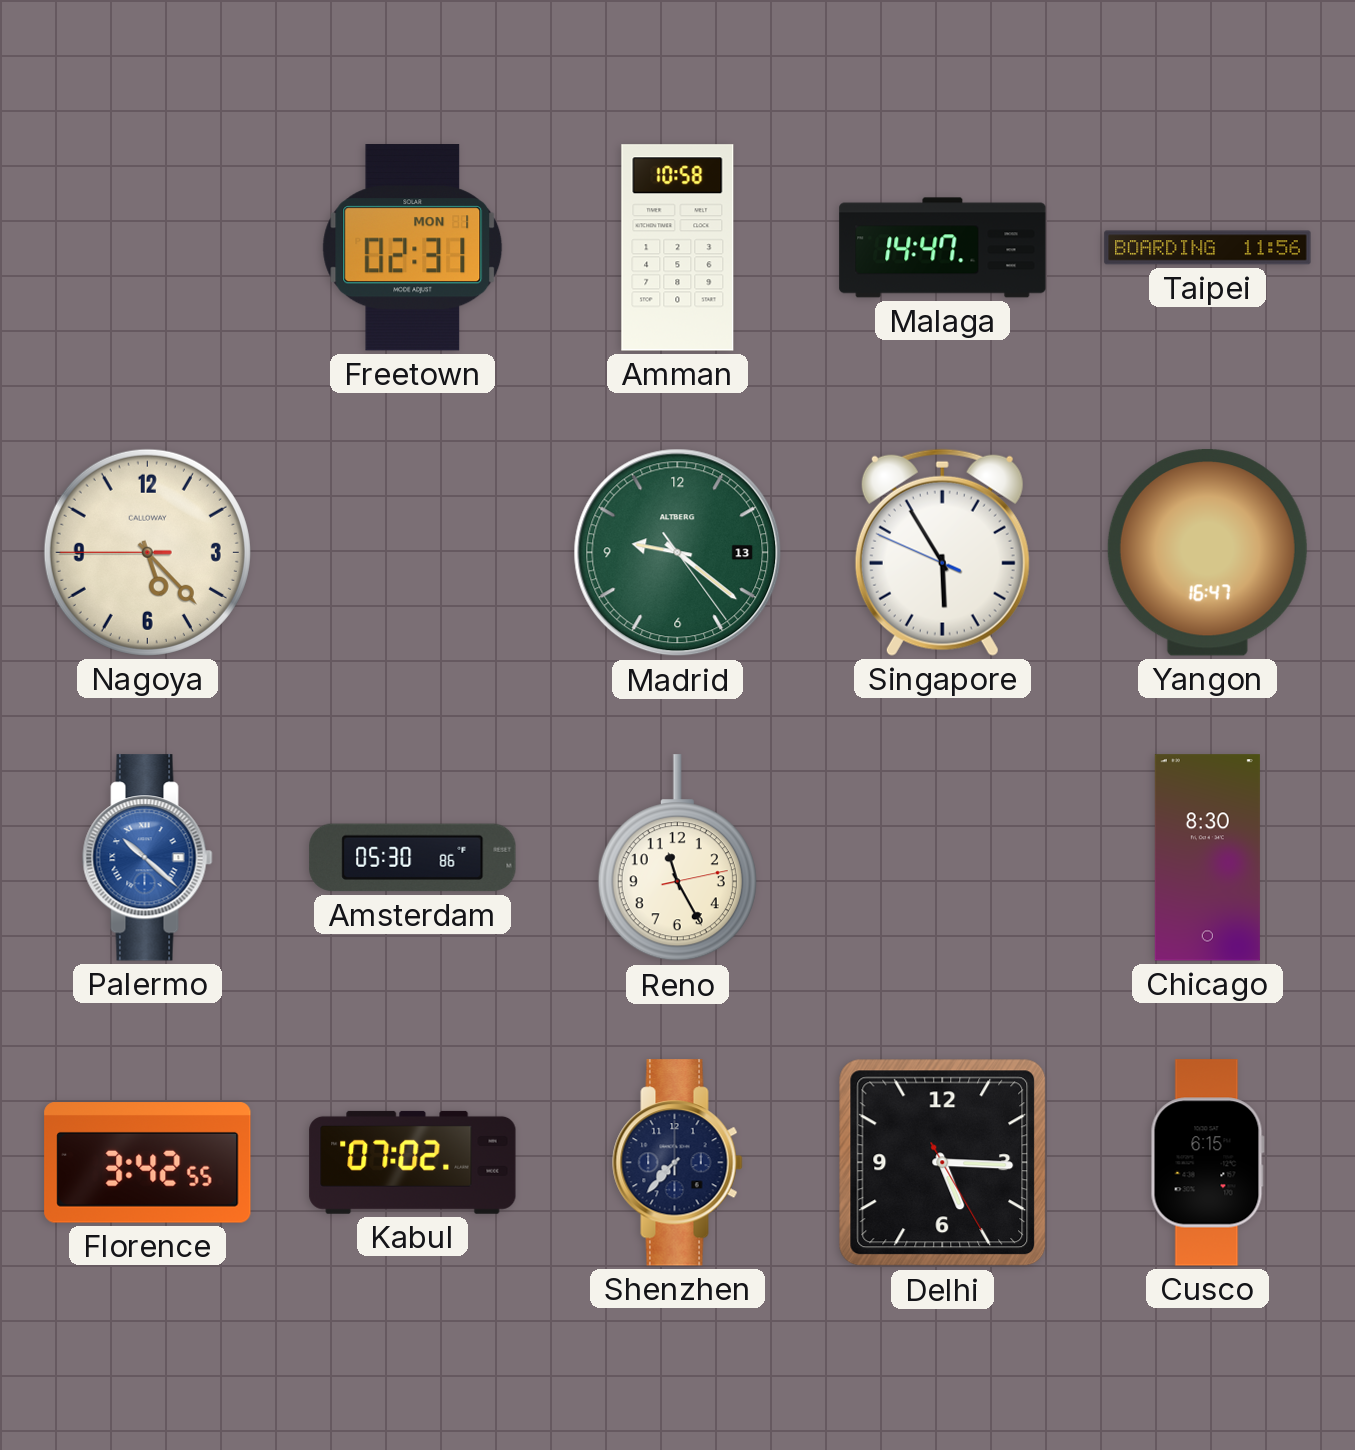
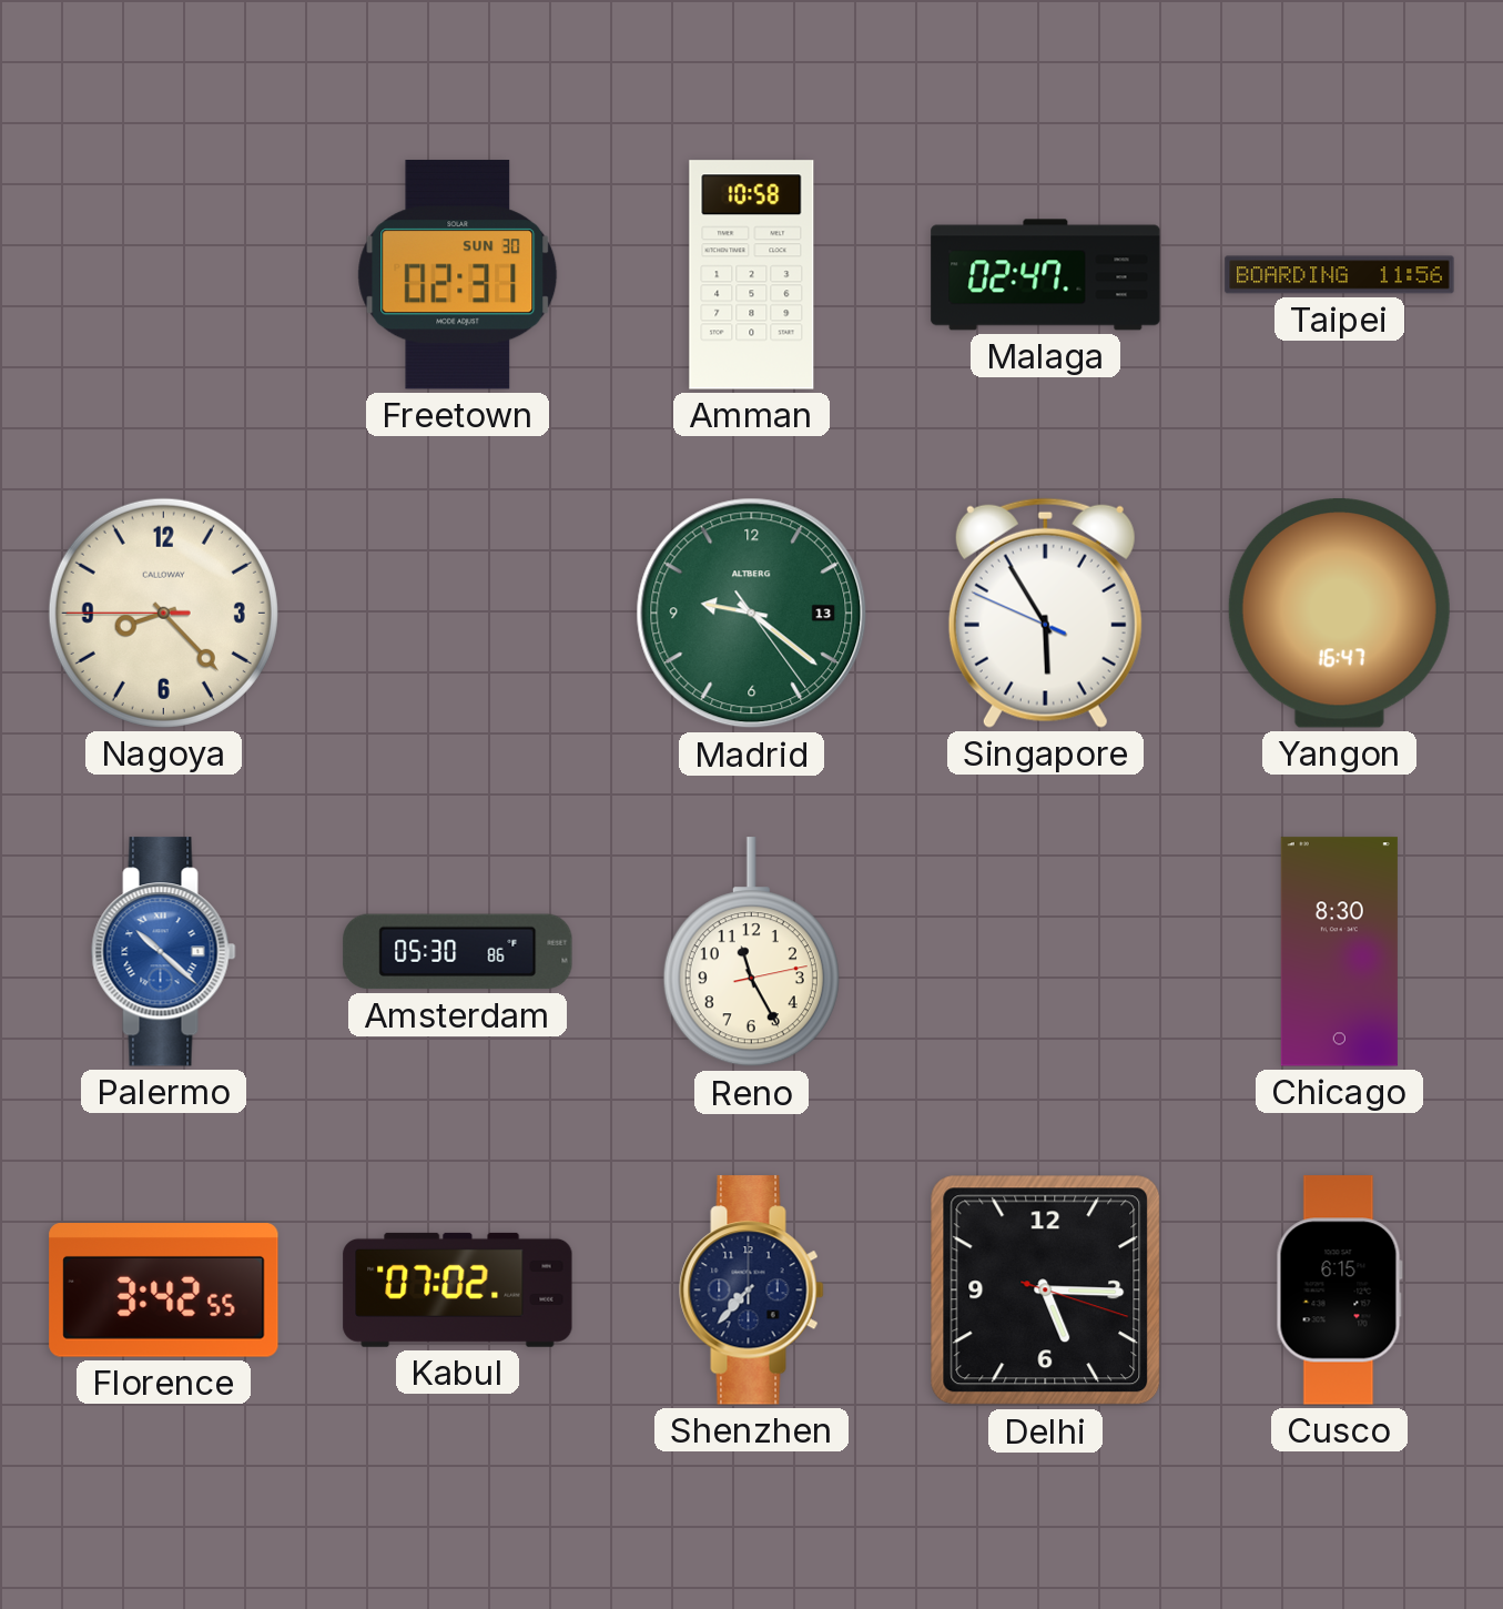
Freetown date: MON 1 -> SUN 30 (458, 275)
Malaga: 14:47 -> 02:47 (1046, 275)
Nagoya: 5:22 -> 8:22 (163, 613)
Delhi: 5:15:25 -> 5:15:18 (1046, 1291)
